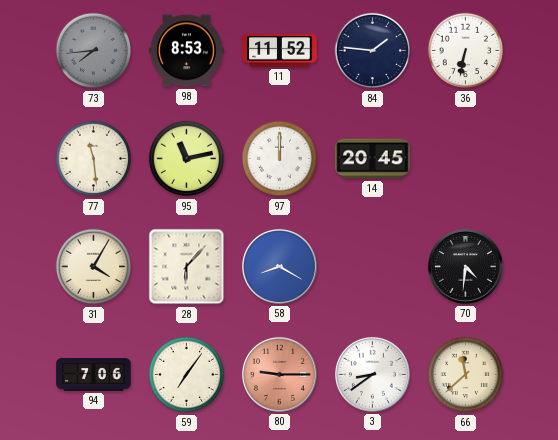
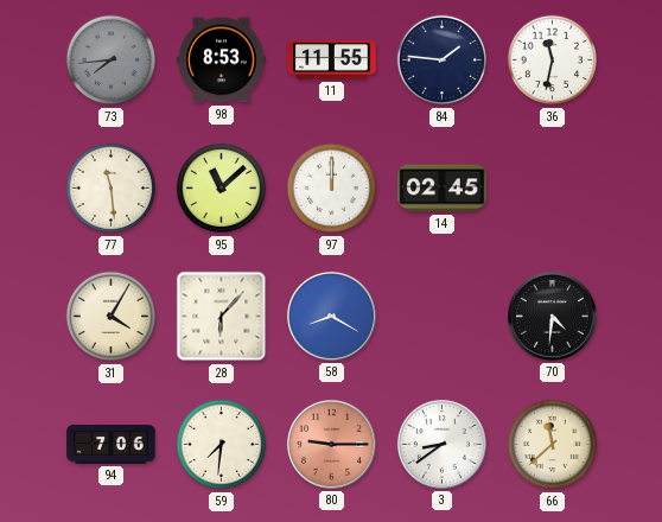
11: 11:52 -> 11:55 (332, 61)
36: 6:32 -> 11:32 (553, 61)
95: 11:13 -> 11:08 (222, 189)
14: 20:45 -> 02:45 (443, 189)
59: 7:06 -> 7:31 (222, 445)
